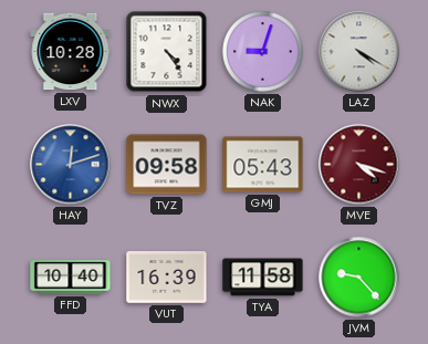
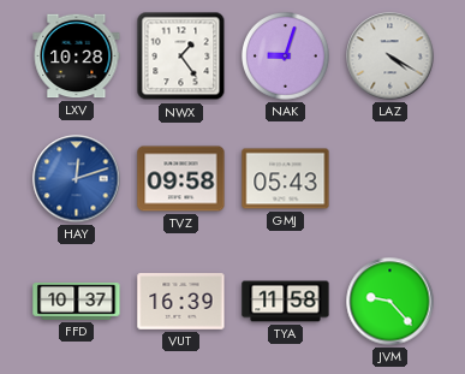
NWX: 4:24 -> 1:24 (181, 57)
MVE: 4:18 -> none (359, 165)
FFD: 10:40 -> 10:37 (77, 302)
